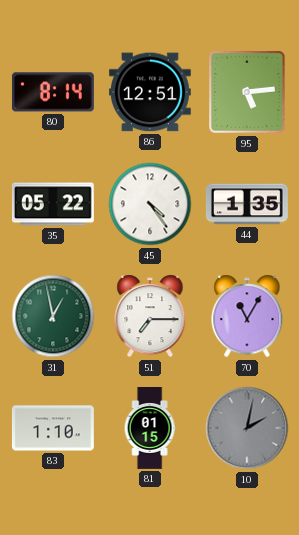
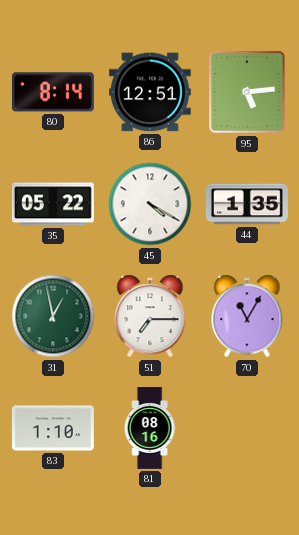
45: 4:24 -> 4:20 (150, 204)
81: 01:15 -> 08:16 (150, 429)
10: 2:02 -> none (247, 428)
